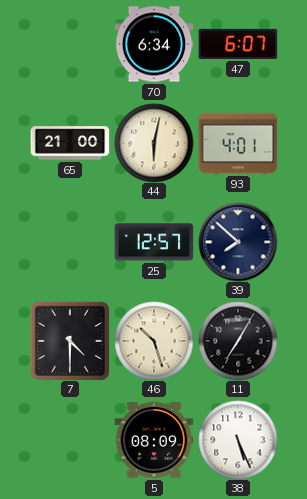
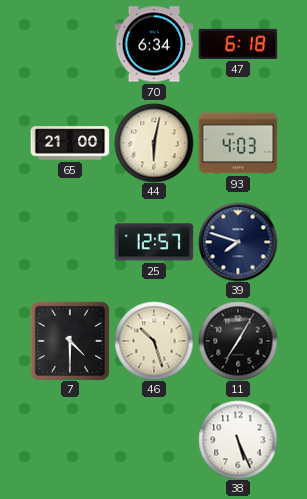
47: 6:07 -> 6:18 (238, 44)
93: 4:01 -> 4:03 (238, 143)
39: 7:52 -> 7:48 (238, 242)
5: 08:09 -> none (154, 440)
